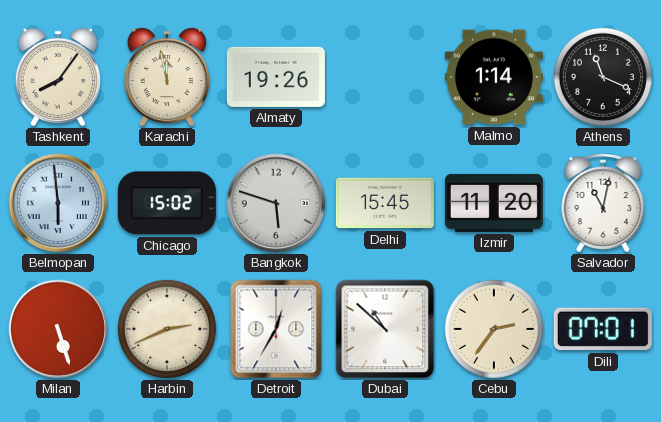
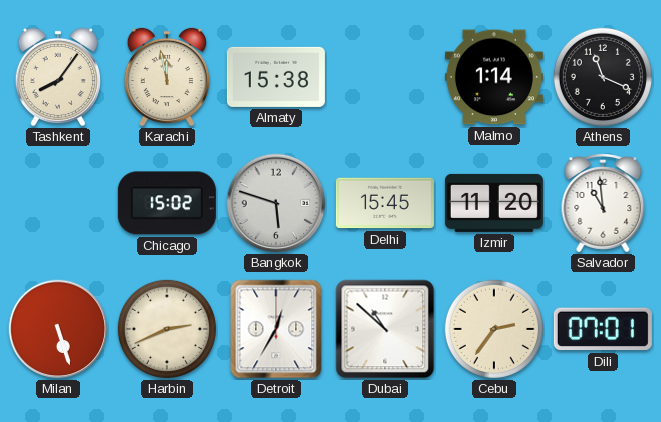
Almaty: 19:26 -> 15:38 (276, 77)
Belmopan: 5:59 -> none (58, 203)
Salvador: 11:02 -> 10:59 (603, 204)
